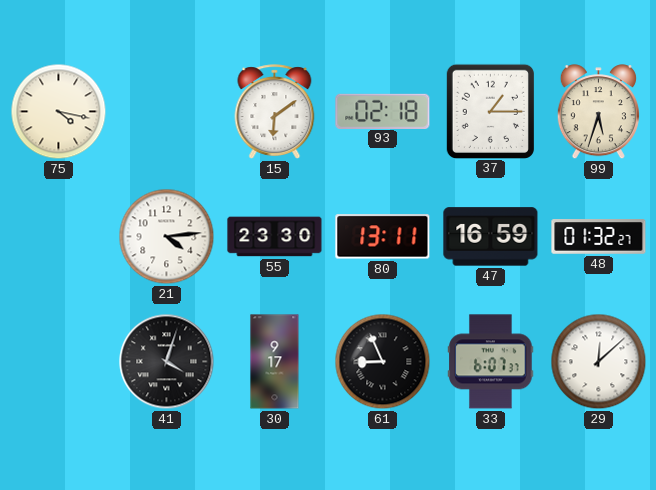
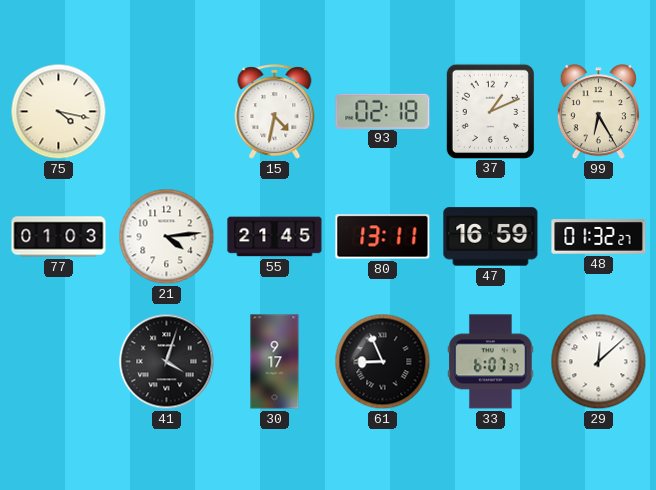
15: 6:09 -> 4:32 (275, 112)
37: 1:15 -> 1:11 (490, 111)
99: 5:33 -> 6:25 (598, 112)
77: none -> 01:03 (59, 237)
55: 23:30 -> 21:45 (275, 237)
